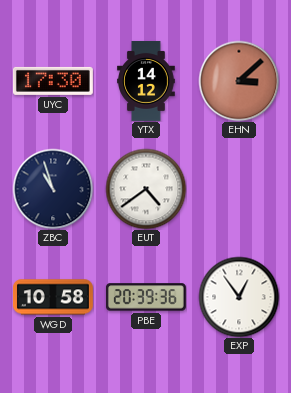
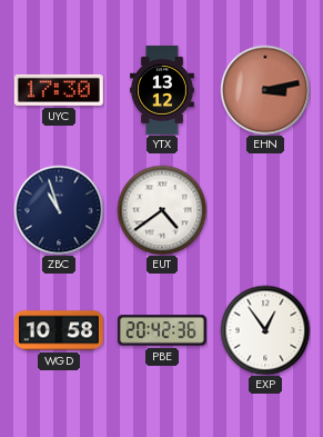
YTX: 14:12 -> 13:12 (163, 90)
EHN: 3:08 -> 3:13 (265, 90)
PBE: 20:39 -> 20:42 (162, 330)
